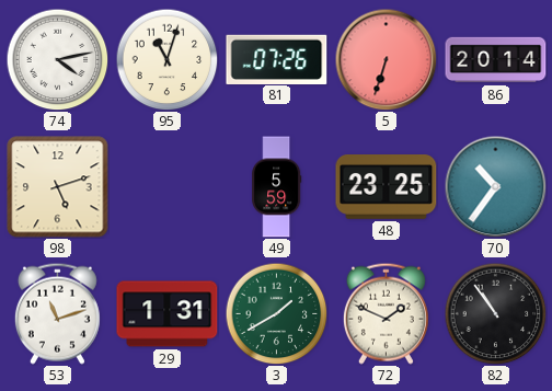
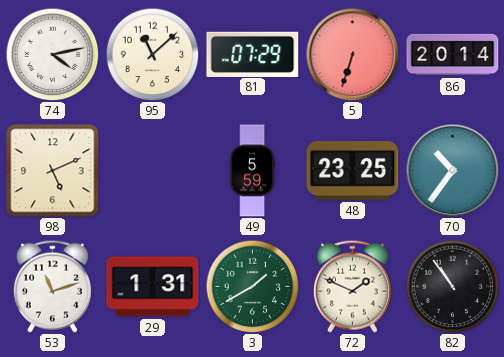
95: 11:03 -> 11:08 (152, 54)
81: 07:26 -> 07:29 (253, 54)
98: 5:12 -> 5:11 (53, 171)
